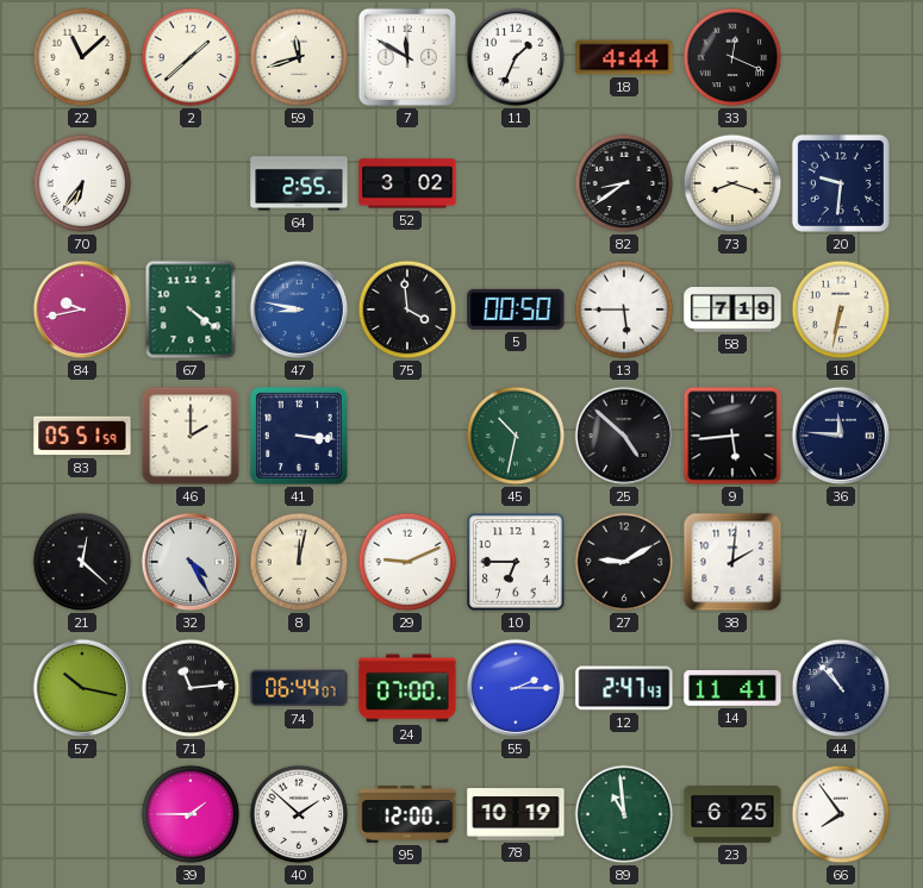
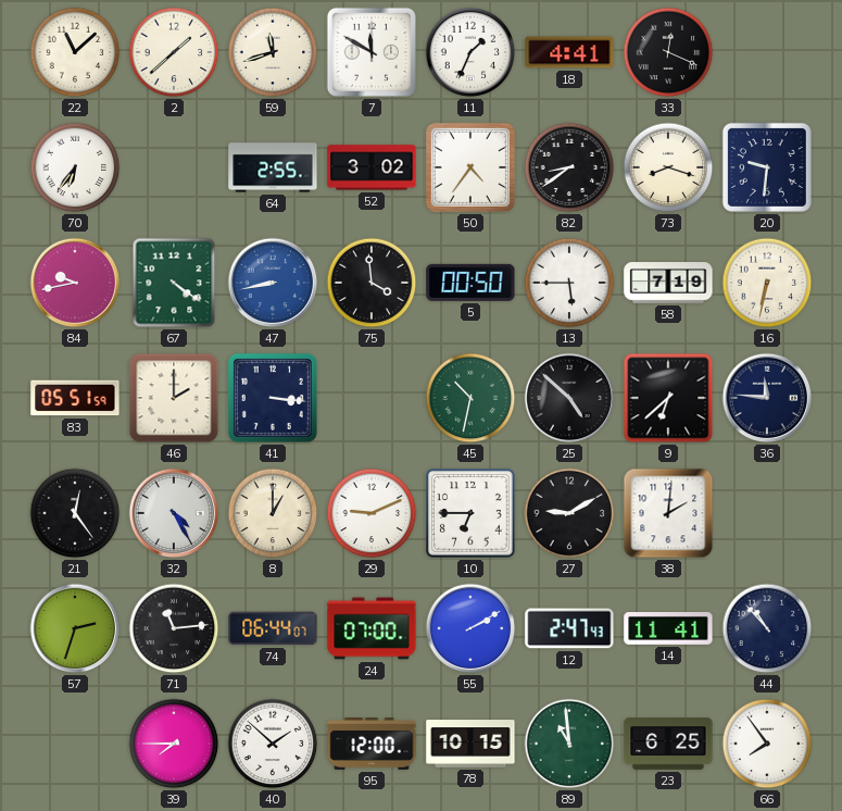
18: 4:44 -> 4:41 (569, 52)
50: none -> 4:36 (470, 167)
47: 8:47 -> 8:43 (273, 283)
9: 5:44 -> 6:38 (668, 398)
21: 12:22 -> 12:24 (75, 513)
8: 12:02 -> 1:00 (273, 513)
57: 10:17 -> 2:33 (75, 628)
55: 2:15 -> 2:10 (470, 628)
39: 1:45 -> 7:45 (174, 744)
78: 10:19 -> 10:15 (470, 744)
